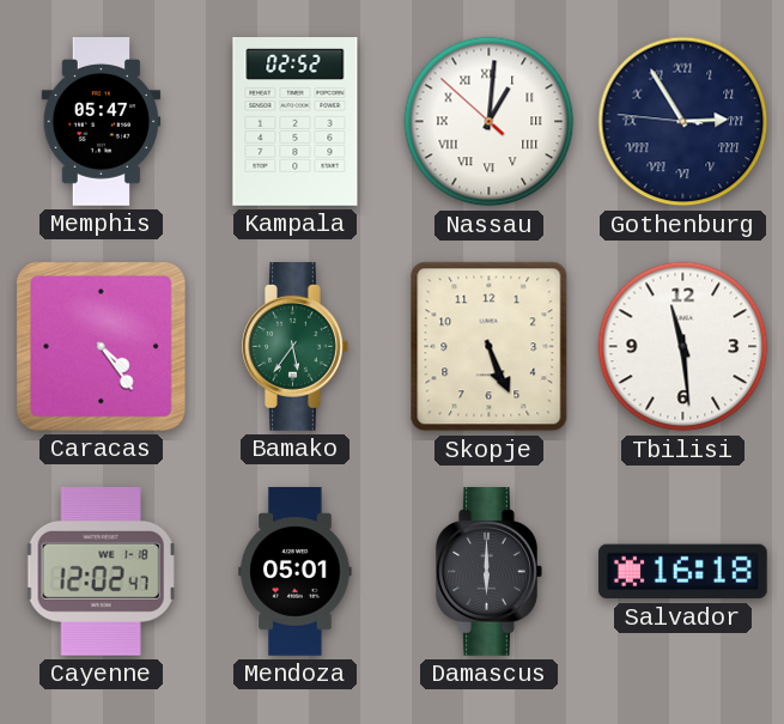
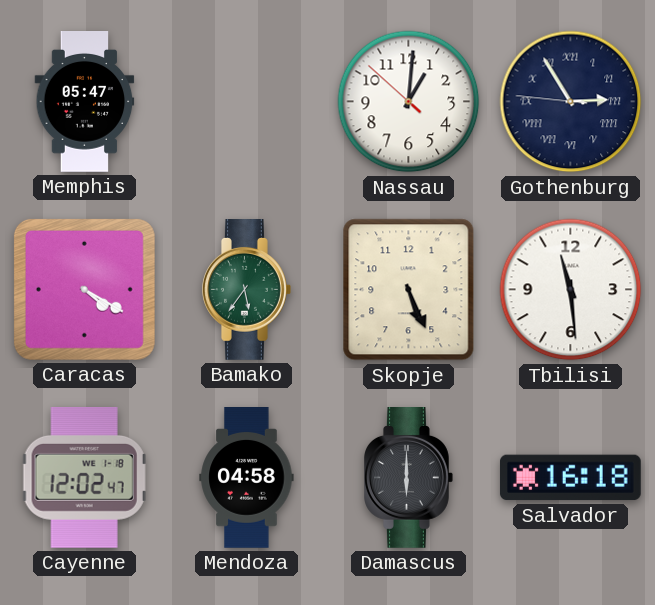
Kampala: 02:52 -> none (296, 122)
Nassau numerals: Roman -> Arabic (409, 102)
Caracas: 4:24 -> 4:20 (84, 289)
Mendoza: 05:01 -> 04:58 (247, 478)
